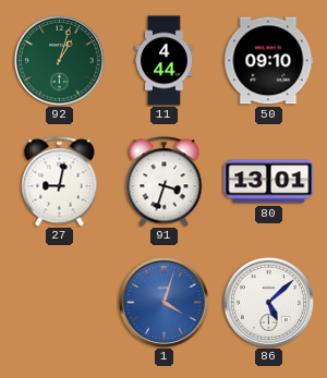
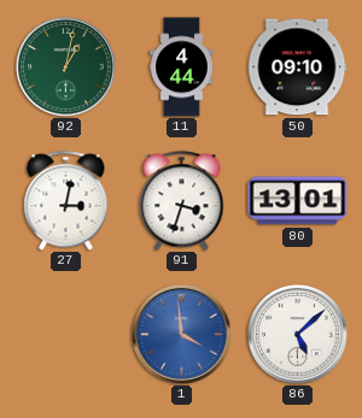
92: 1:03 -> 1:02 (65, 66)
27: 9:02 -> 3:02 (66, 201)
1: 4:03 -> 3:59 (181, 334)
